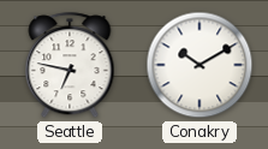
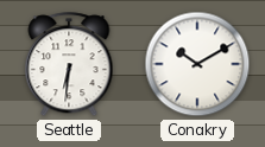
Seattle: 6:47 -> 6:31 (69, 65)
